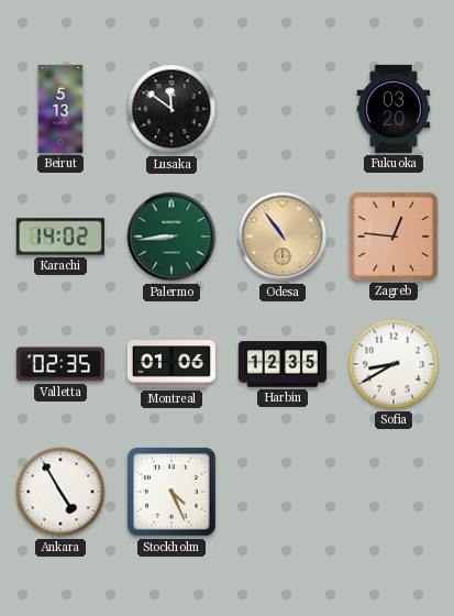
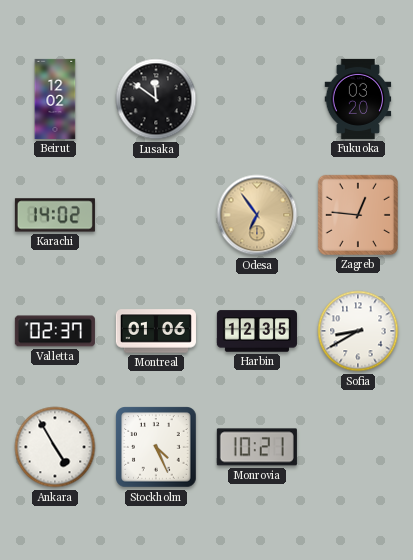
Beirut: 5:13 -> 12:02 (55, 99)
Palermo: 8:44 -> none (171, 237)
Odesa: 10:54 -> 6:54 (257, 215)
Valletta: 02:35 -> 02:37 (55, 331)
Monrovia: none -> 10:21 (257, 447)
